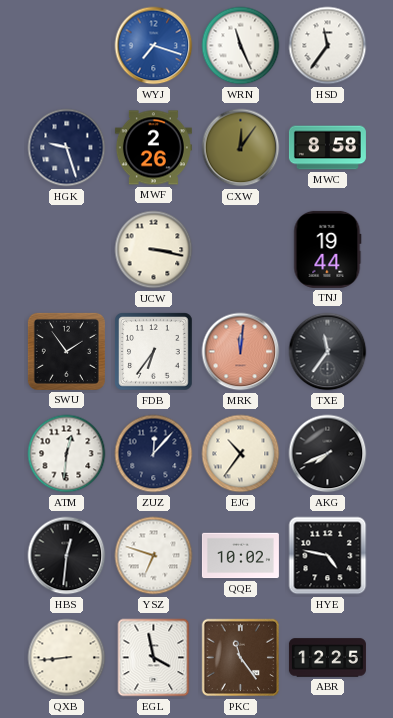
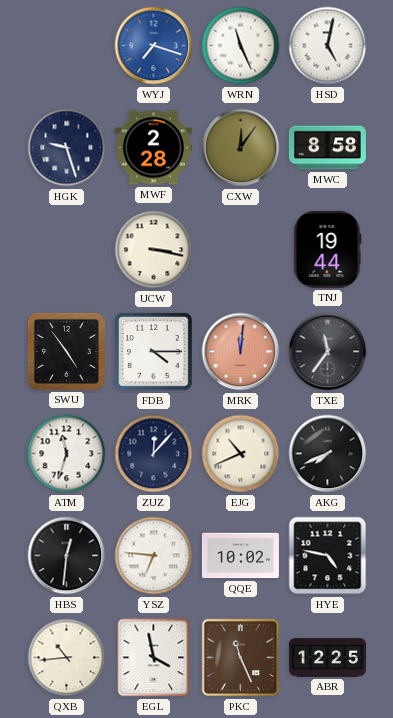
HSD: 11:36 -> 5:02 (328, 46)
MWF: 2:26 -> 2:28 (153, 148)
SWU: 1:54 -> 4:54 (66, 351)
FDB: 6:36 -> 4:15 (154, 352)
ATM: 12:31 -> 11:33 (67, 454)
EJG: 10:36 -> 10:41 (241, 454)
YSZ: 6:48 -> 6:46 (154, 556)
QXB: 8:44 -> 10:44 (67, 658)
PKC: 11:24 -> 11:26 (241, 658)
